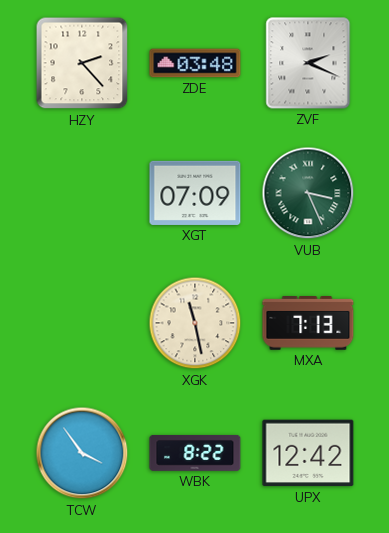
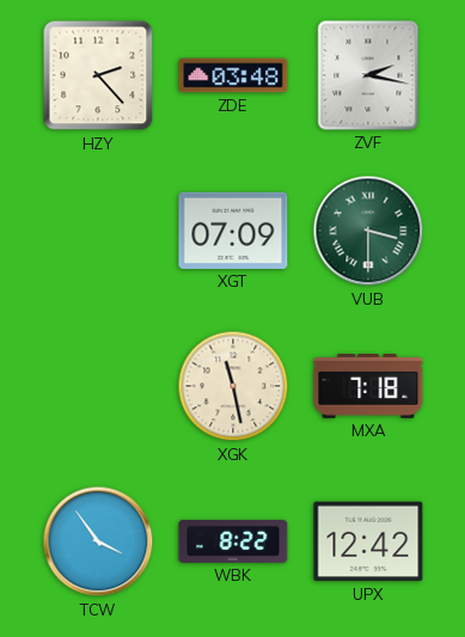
ZVF: 2:19 -> 2:17 (368, 75)
VUB: 3:26 -> 3:30 (368, 231)
MXA: 7:13 -> 7:18 (368, 386)
